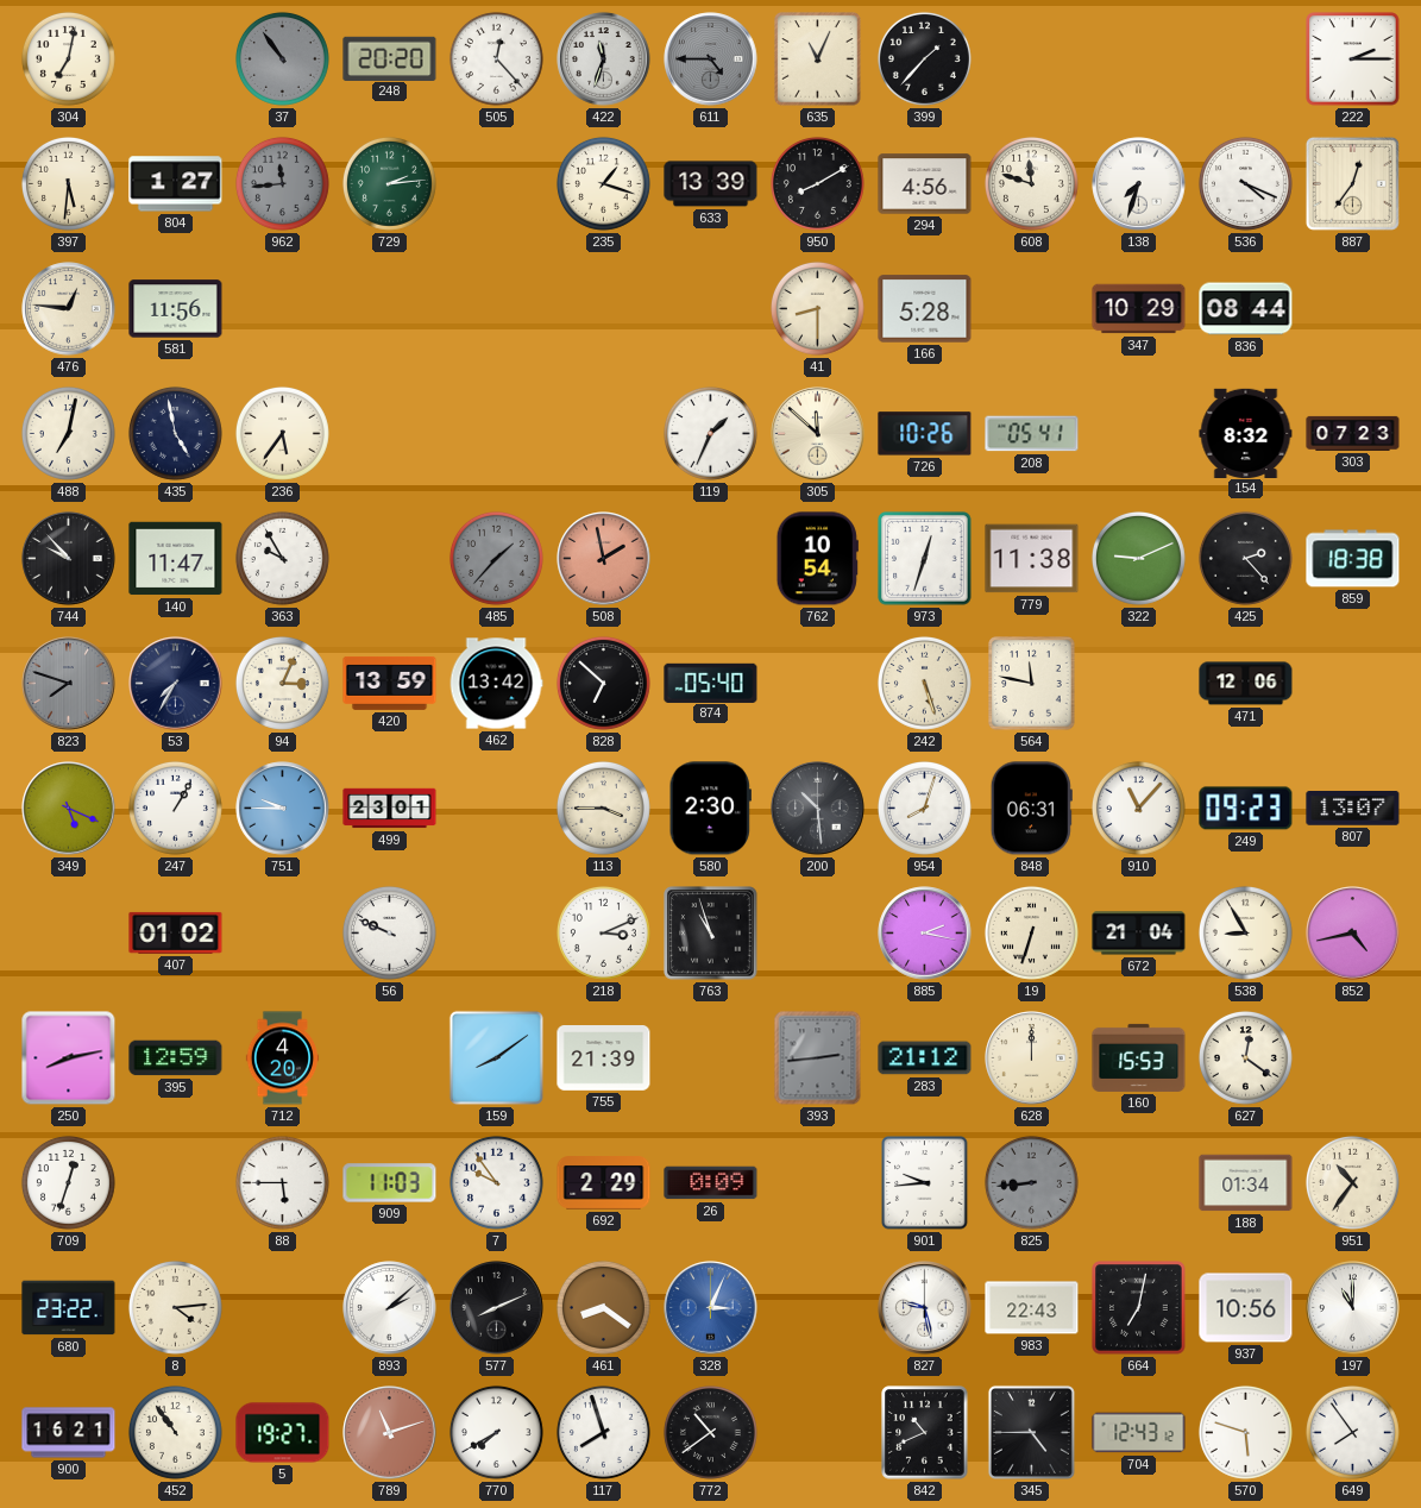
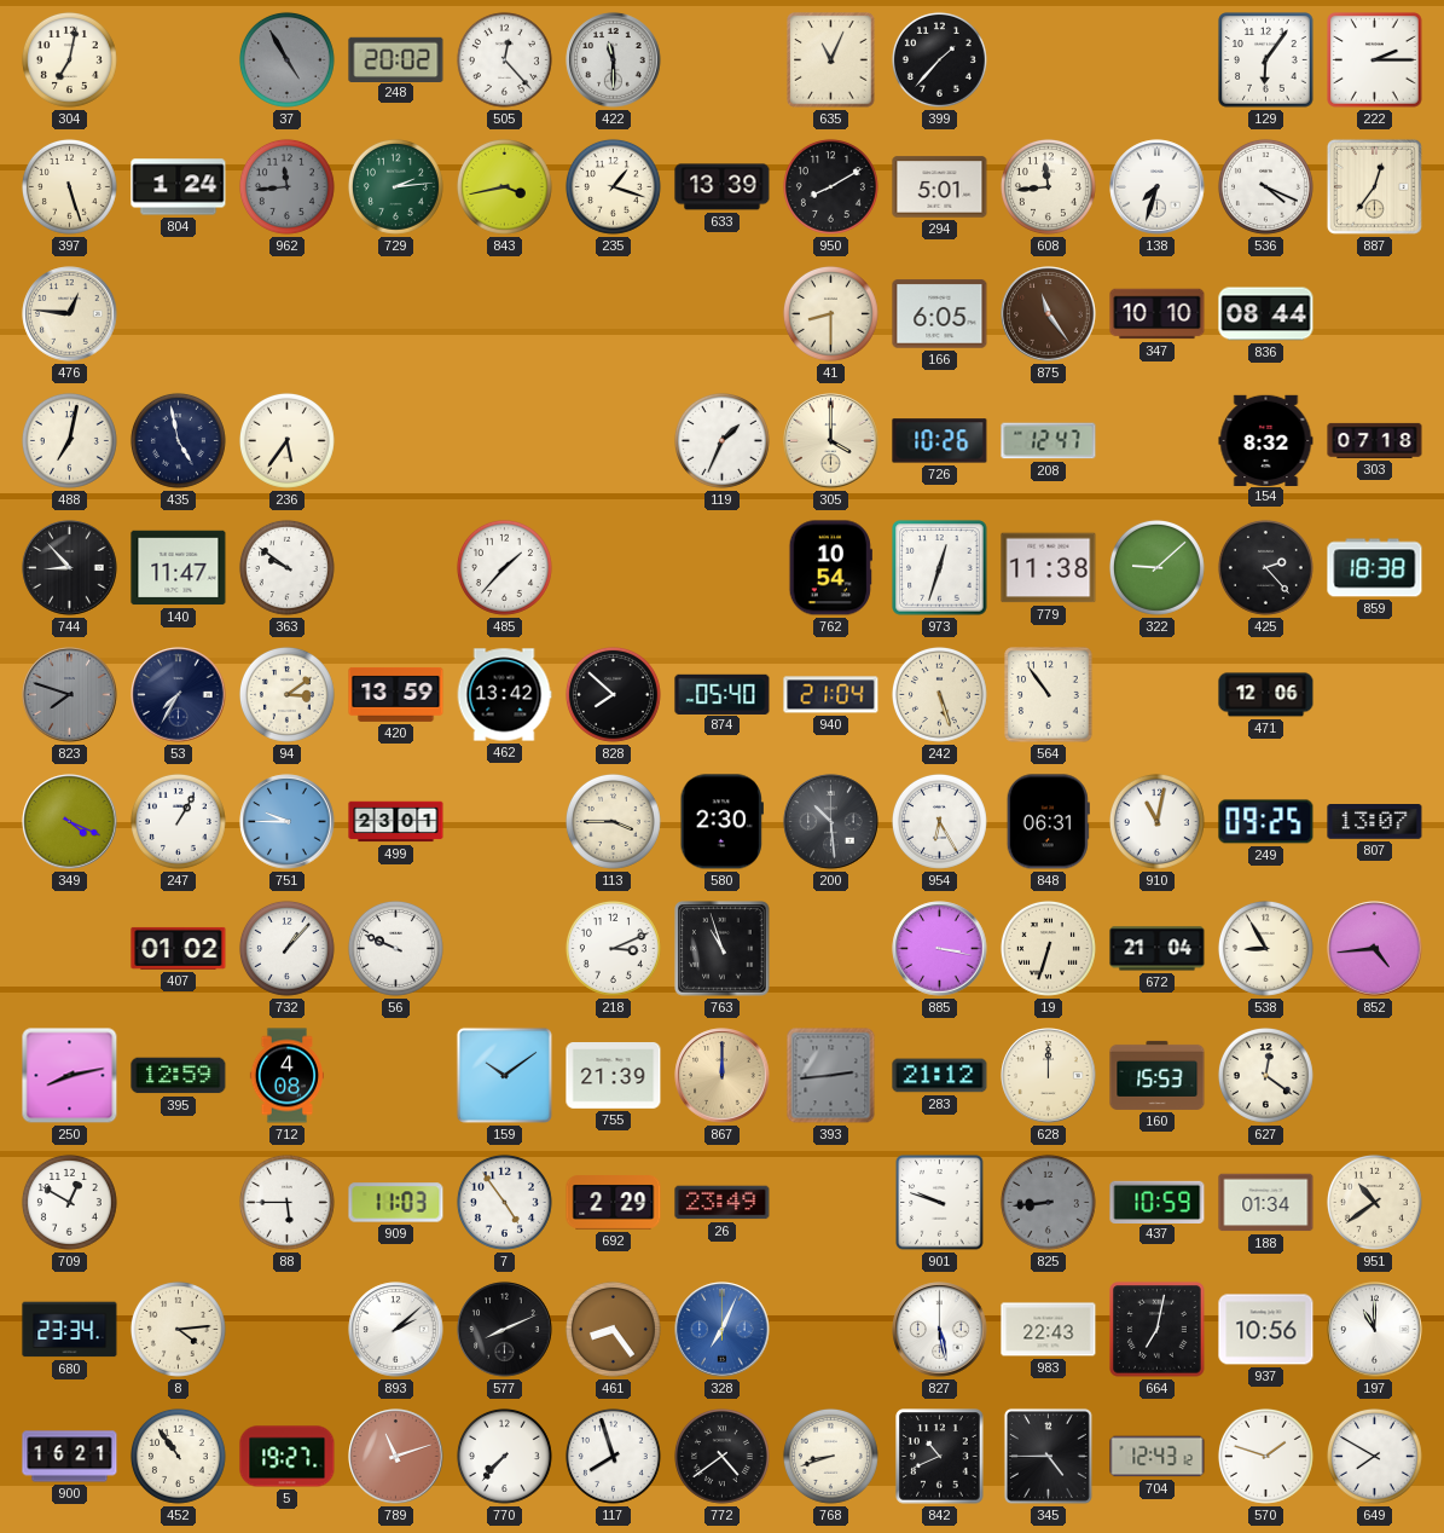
37: 10:54 -> 4:55 (286, 59)
248: 20:20 -> 20:02 (396, 59)
422: 11:33 -> 11:30 (614, 60)
611: 4:45 -> none (711, 59)
129: none -> 6:06 (1266, 60)
397: 5:31 -> 5:27 (69, 186)
804: 1:27 -> 1:24 (179, 187)
843: none -> 3:43 (504, 186)
294: 4:56 -> 5:01 (940, 187)
608: 11:48 -> 11:44 (1048, 186)
581: 11:56 -> none (176, 309)
166: 5:28 -> 6:05 (940, 314)
875: none -> 11:24 (1049, 314)
347: 10:29 -> 10:10 (1158, 314)
305: 11:52 -> 4:00 (831, 441)
208: 05:41 -> 12:47 (1049, 441)
303: 07:23 -> 07:18 (1375, 440)
744: 9:53 -> 8:53 (70, 568)
363: 9:55 -> 9:51 (286, 567)
485 dial: grey -> white (504, 567)
508: 1:58 -> none (604, 559)
322: 9:11 -> 9:08 (1156, 567)
94: 3:04 -> 3:09 (286, 694)
828: 6:52 -> 7:52 (613, 694)
940: none -> 21:04 (831, 695)
564: 11:47 -> 10:54 (1049, 695)
349: 5:19 -> 4:19 (70, 822)
954: 8:03 -> 6:25 (939, 821)
910: 11:07 -> 11:02 (1156, 821)
249: 09:23 -> 09:25 (1266, 822)
732: none -> 1:07 (286, 948)
885: 2:17 -> 3:17 (940, 949)
852: 4:43 -> 4:44 (1375, 949)
712: 4:20 -> 4:08 (288, 1076)
159: 8:09 -> 10:09 (504, 1075)
867: none -> 12:00 (723, 1076)
709: 12:33 -> 12:50 (69, 1202)
7: 9:54 -> 4:54 (504, 1202)
26: 0:09 -> 23:49 (723, 1203)
901: 9:44 -> 9:48 (940, 1203)
437: none -> 10:59 (1158, 1202)
951: 10:36 -> 10:39 (1374, 1202)
680: 23:22 -> 23:34 (70, 1330)
461: 8:21 -> 8:24 (613, 1329)
328: 3:04 -> 7:04 (723, 1330)
827: 9:28 -> 5:28 (940, 1330)
770: 7:40 -> 7:37 (504, 1456)
772: 10:39 -> 4:39 (721, 1456)
768: none -> 8:42 (830, 1456)
570: 5:48 -> 1:48 (1265, 1456)
649: 7:54 -> 7:50 (1374, 1456)
